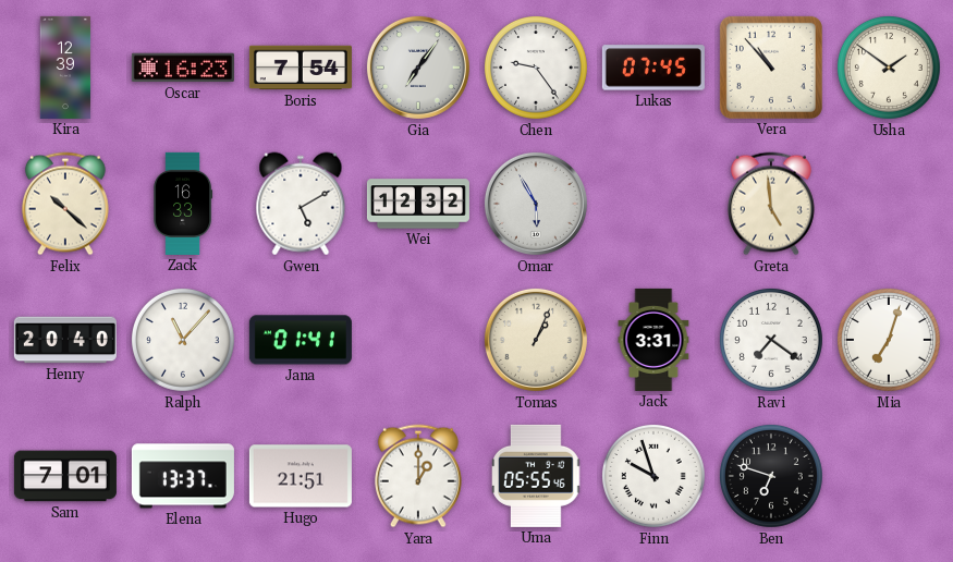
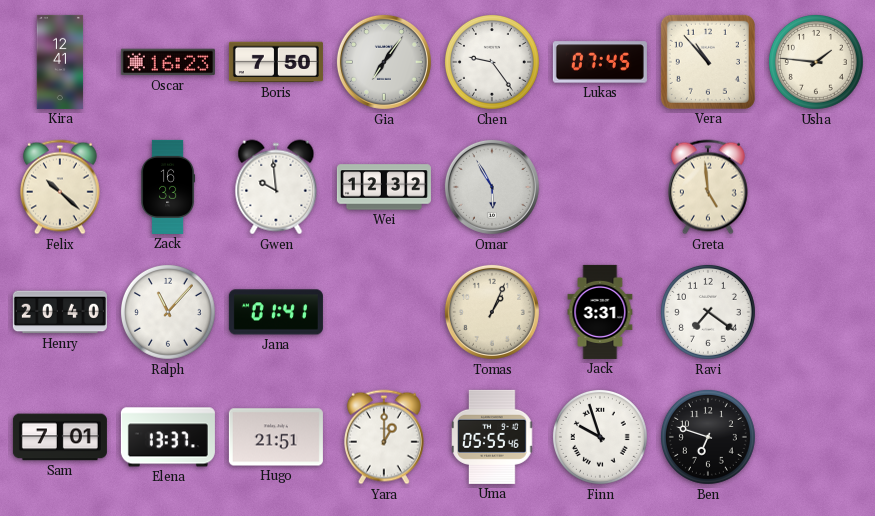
Kira: 12:39 -> 12:41 (60, 62)
Boris: 7:54 -> 7:50 (276, 62)
Usha: 1:51 -> 1:46 (816, 62)
Gwen: 5:10 -> 9:59 (276, 187)
Mia: 7:03 -> none (889, 340)
